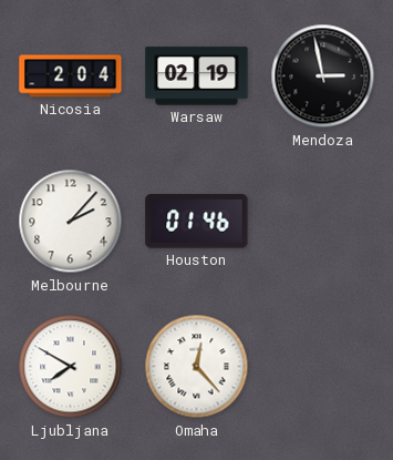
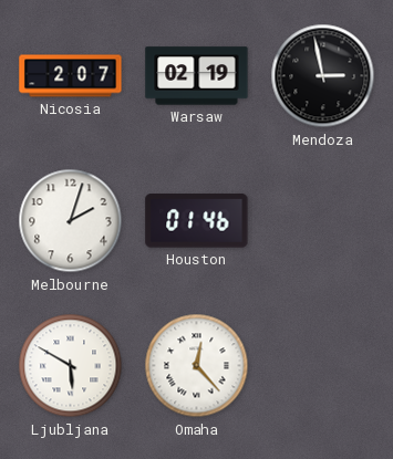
Nicosia: 2:04 -> 2:07 (71, 76)
Melbourne: 2:07 -> 2:03 (71, 221)
Ljubljana: 7:50 -> 5:50 (71, 366)
